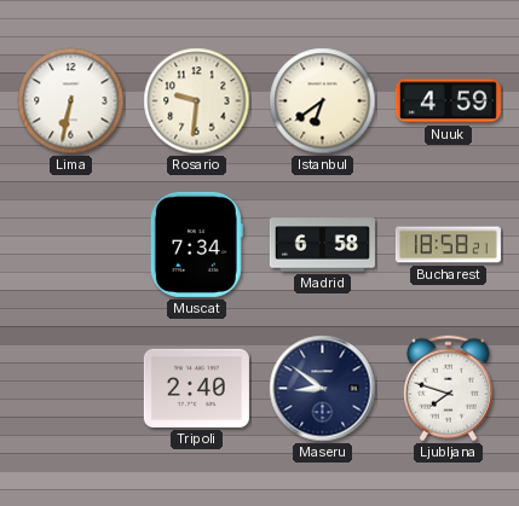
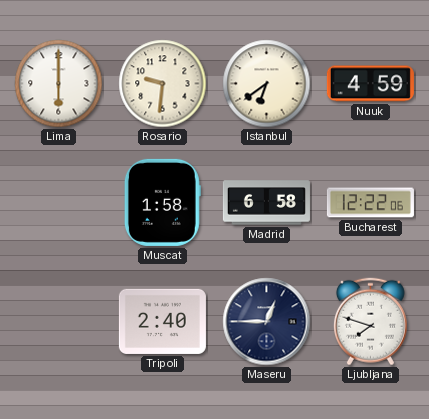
Lima: 6:32 -> 6:00 (59, 84)
Muscat: 7:34 -> 1:58 (162, 202)
Bucharest: 18:58 -> 12:22 (370, 203)
Maseru: 8:51 -> 12:45 (267, 322)
